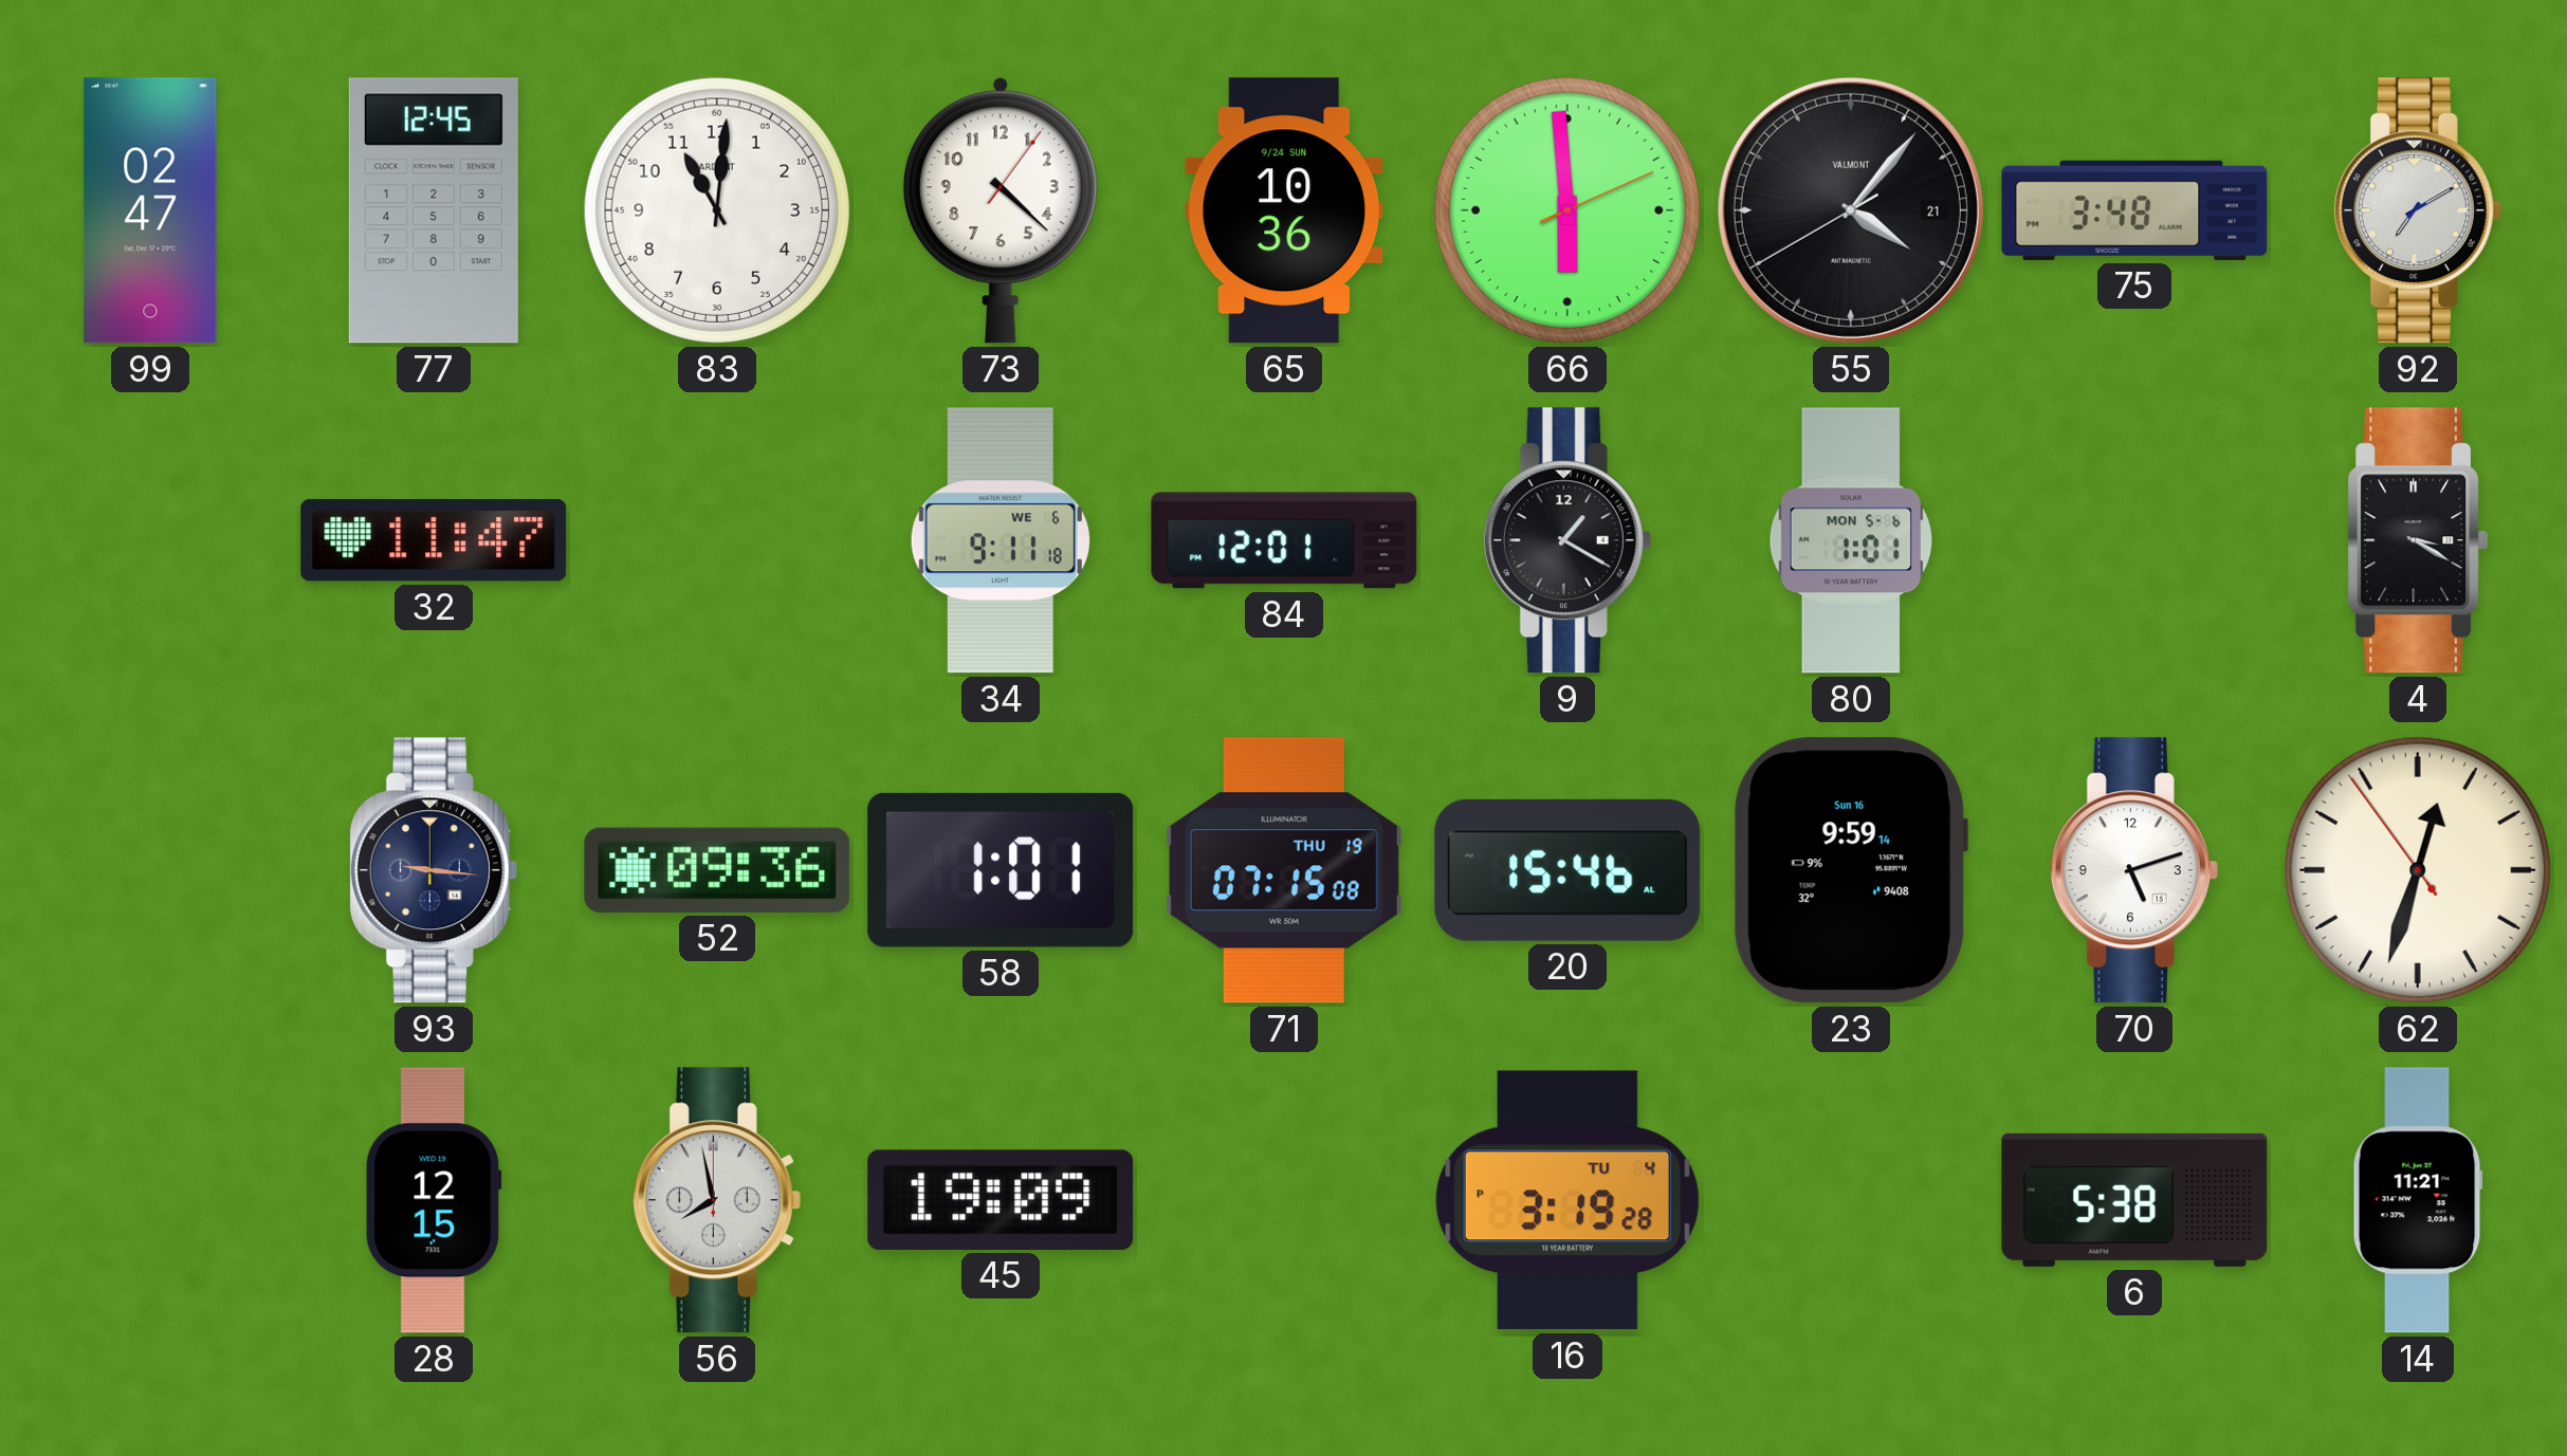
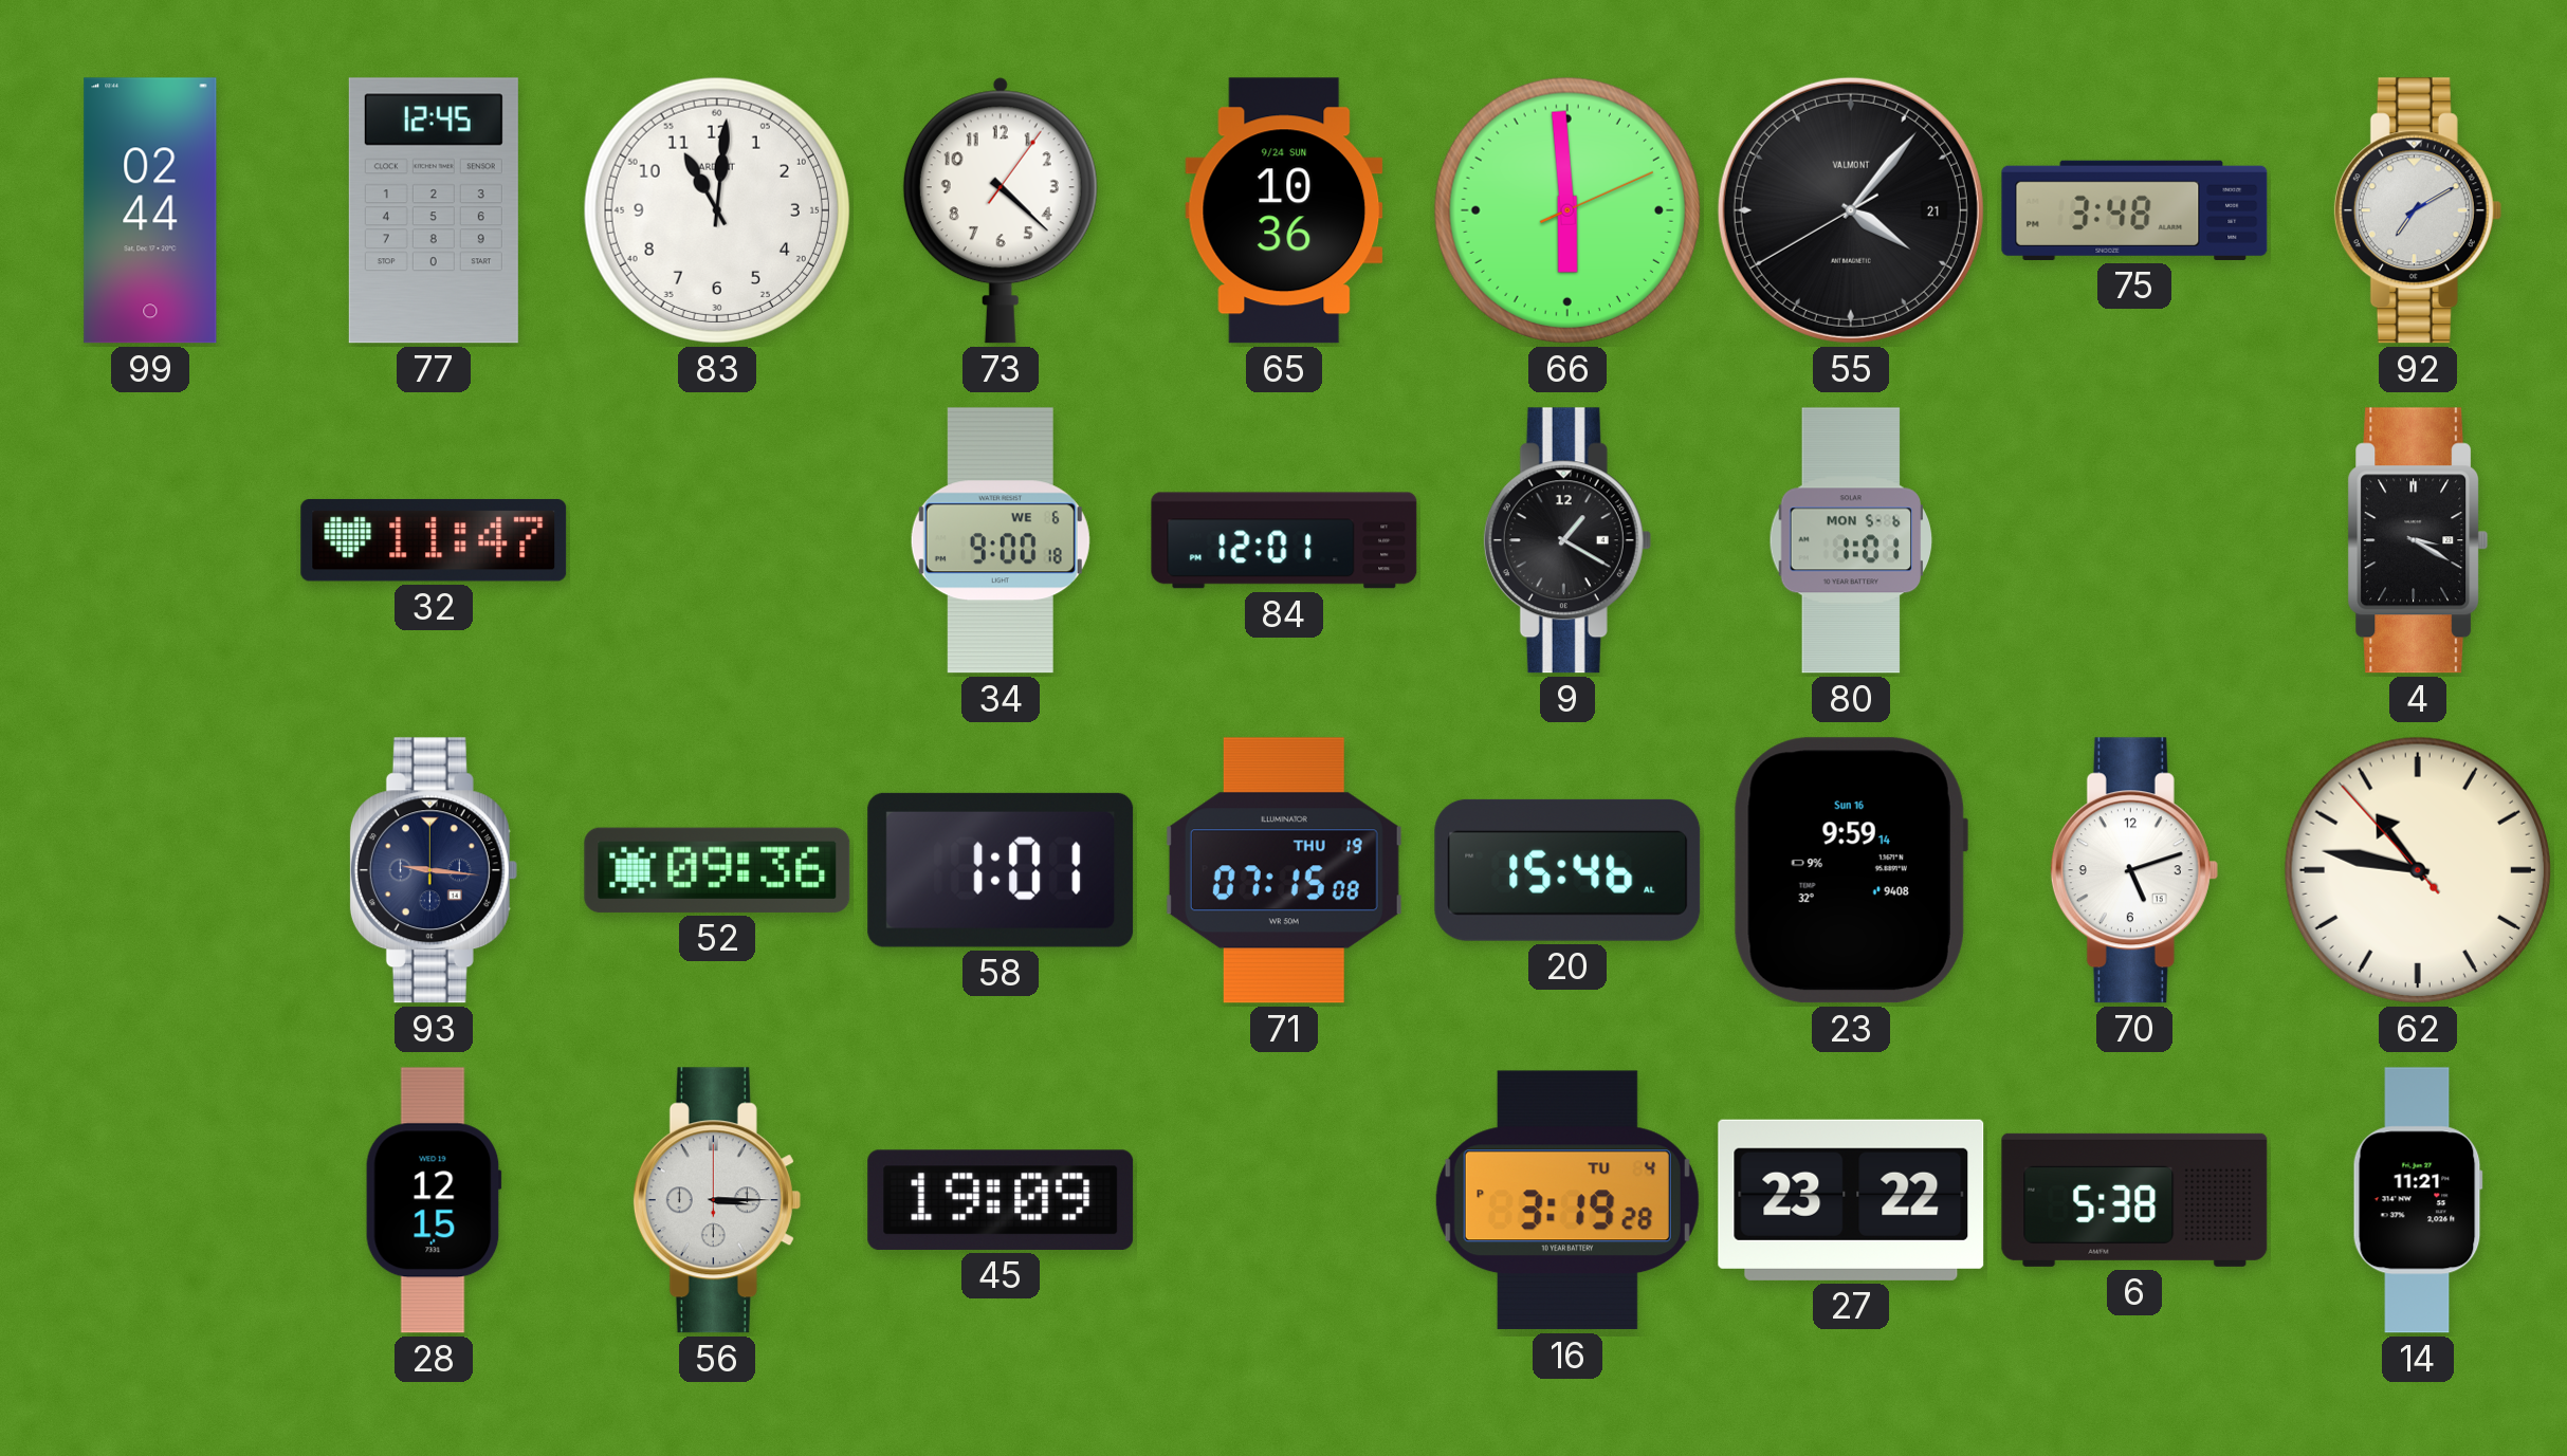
99: 02:47 -> 02:44 (150, 210)
34: 9:11 -> 9:00 (1001, 540)
62: 12:32 -> 10:46 (2418, 870)
56: 7:58 -> 3:15 (717, 1200)
27: none -> 23:22 (1851, 1200)
